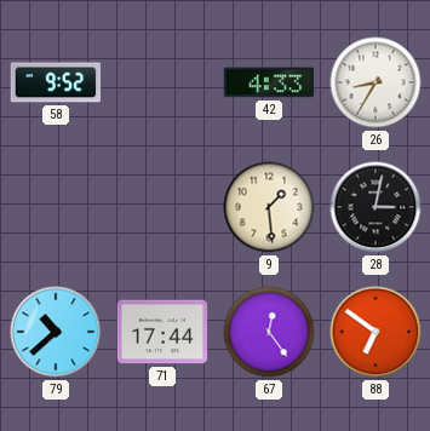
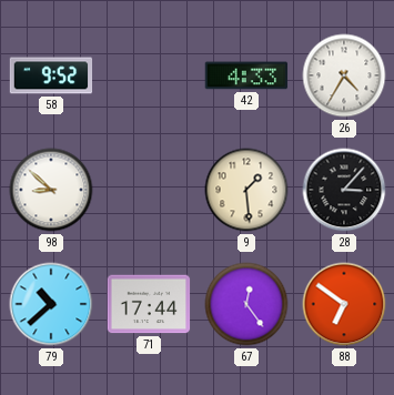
26: 8:35 -> 4:35 (344, 75)
98: none -> 8:52 (51, 190)
28: 3:02 -> 3:07 (344, 190)
